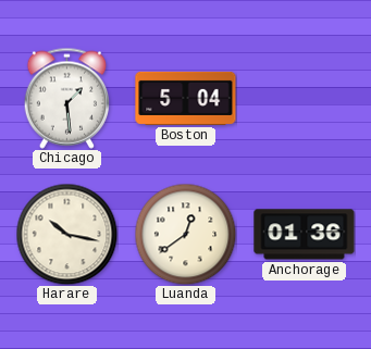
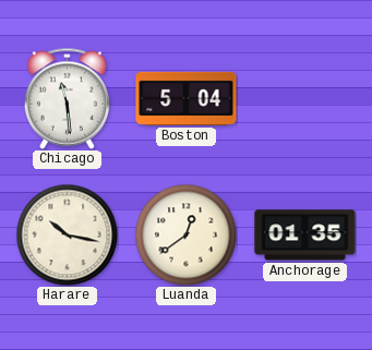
Chicago: 1:29 -> 11:29 (67, 98)
Anchorage: 01:36 -> 01:35 (305, 236)
